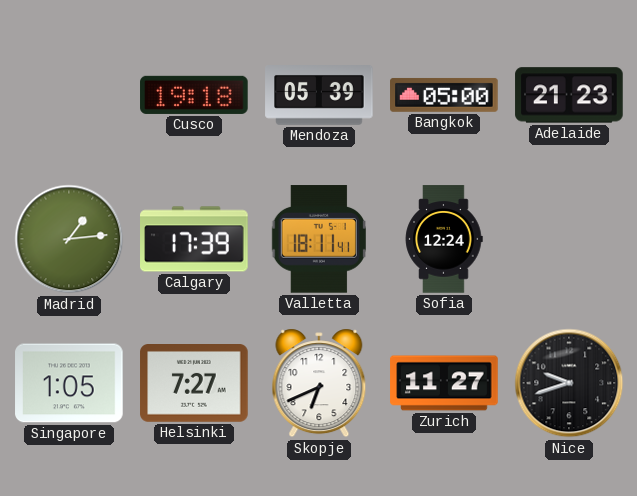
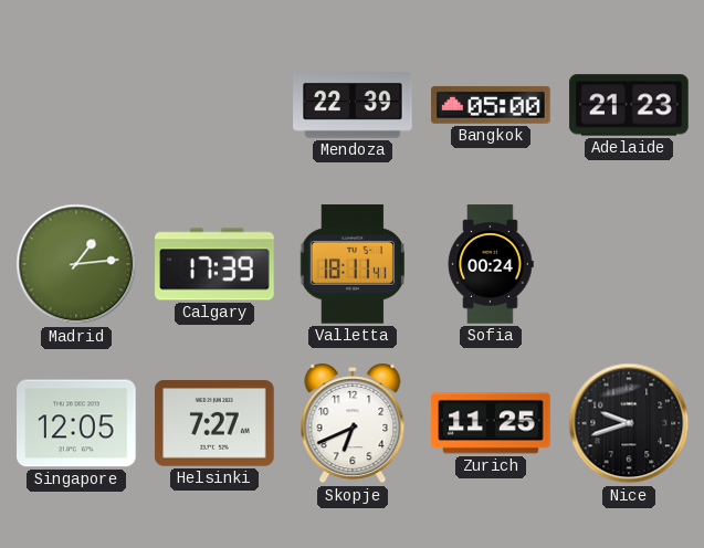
Cusco: 19:18 -> none (194, 95)
Mendoza: 05:39 -> 22:39 (353, 106)
Sofia: 12:24 -> 00:24 (491, 264)
Singapore: 1:05 -> 12:05 (76, 423)
Zurich: 11:27 -> 11:25 (491, 423)
